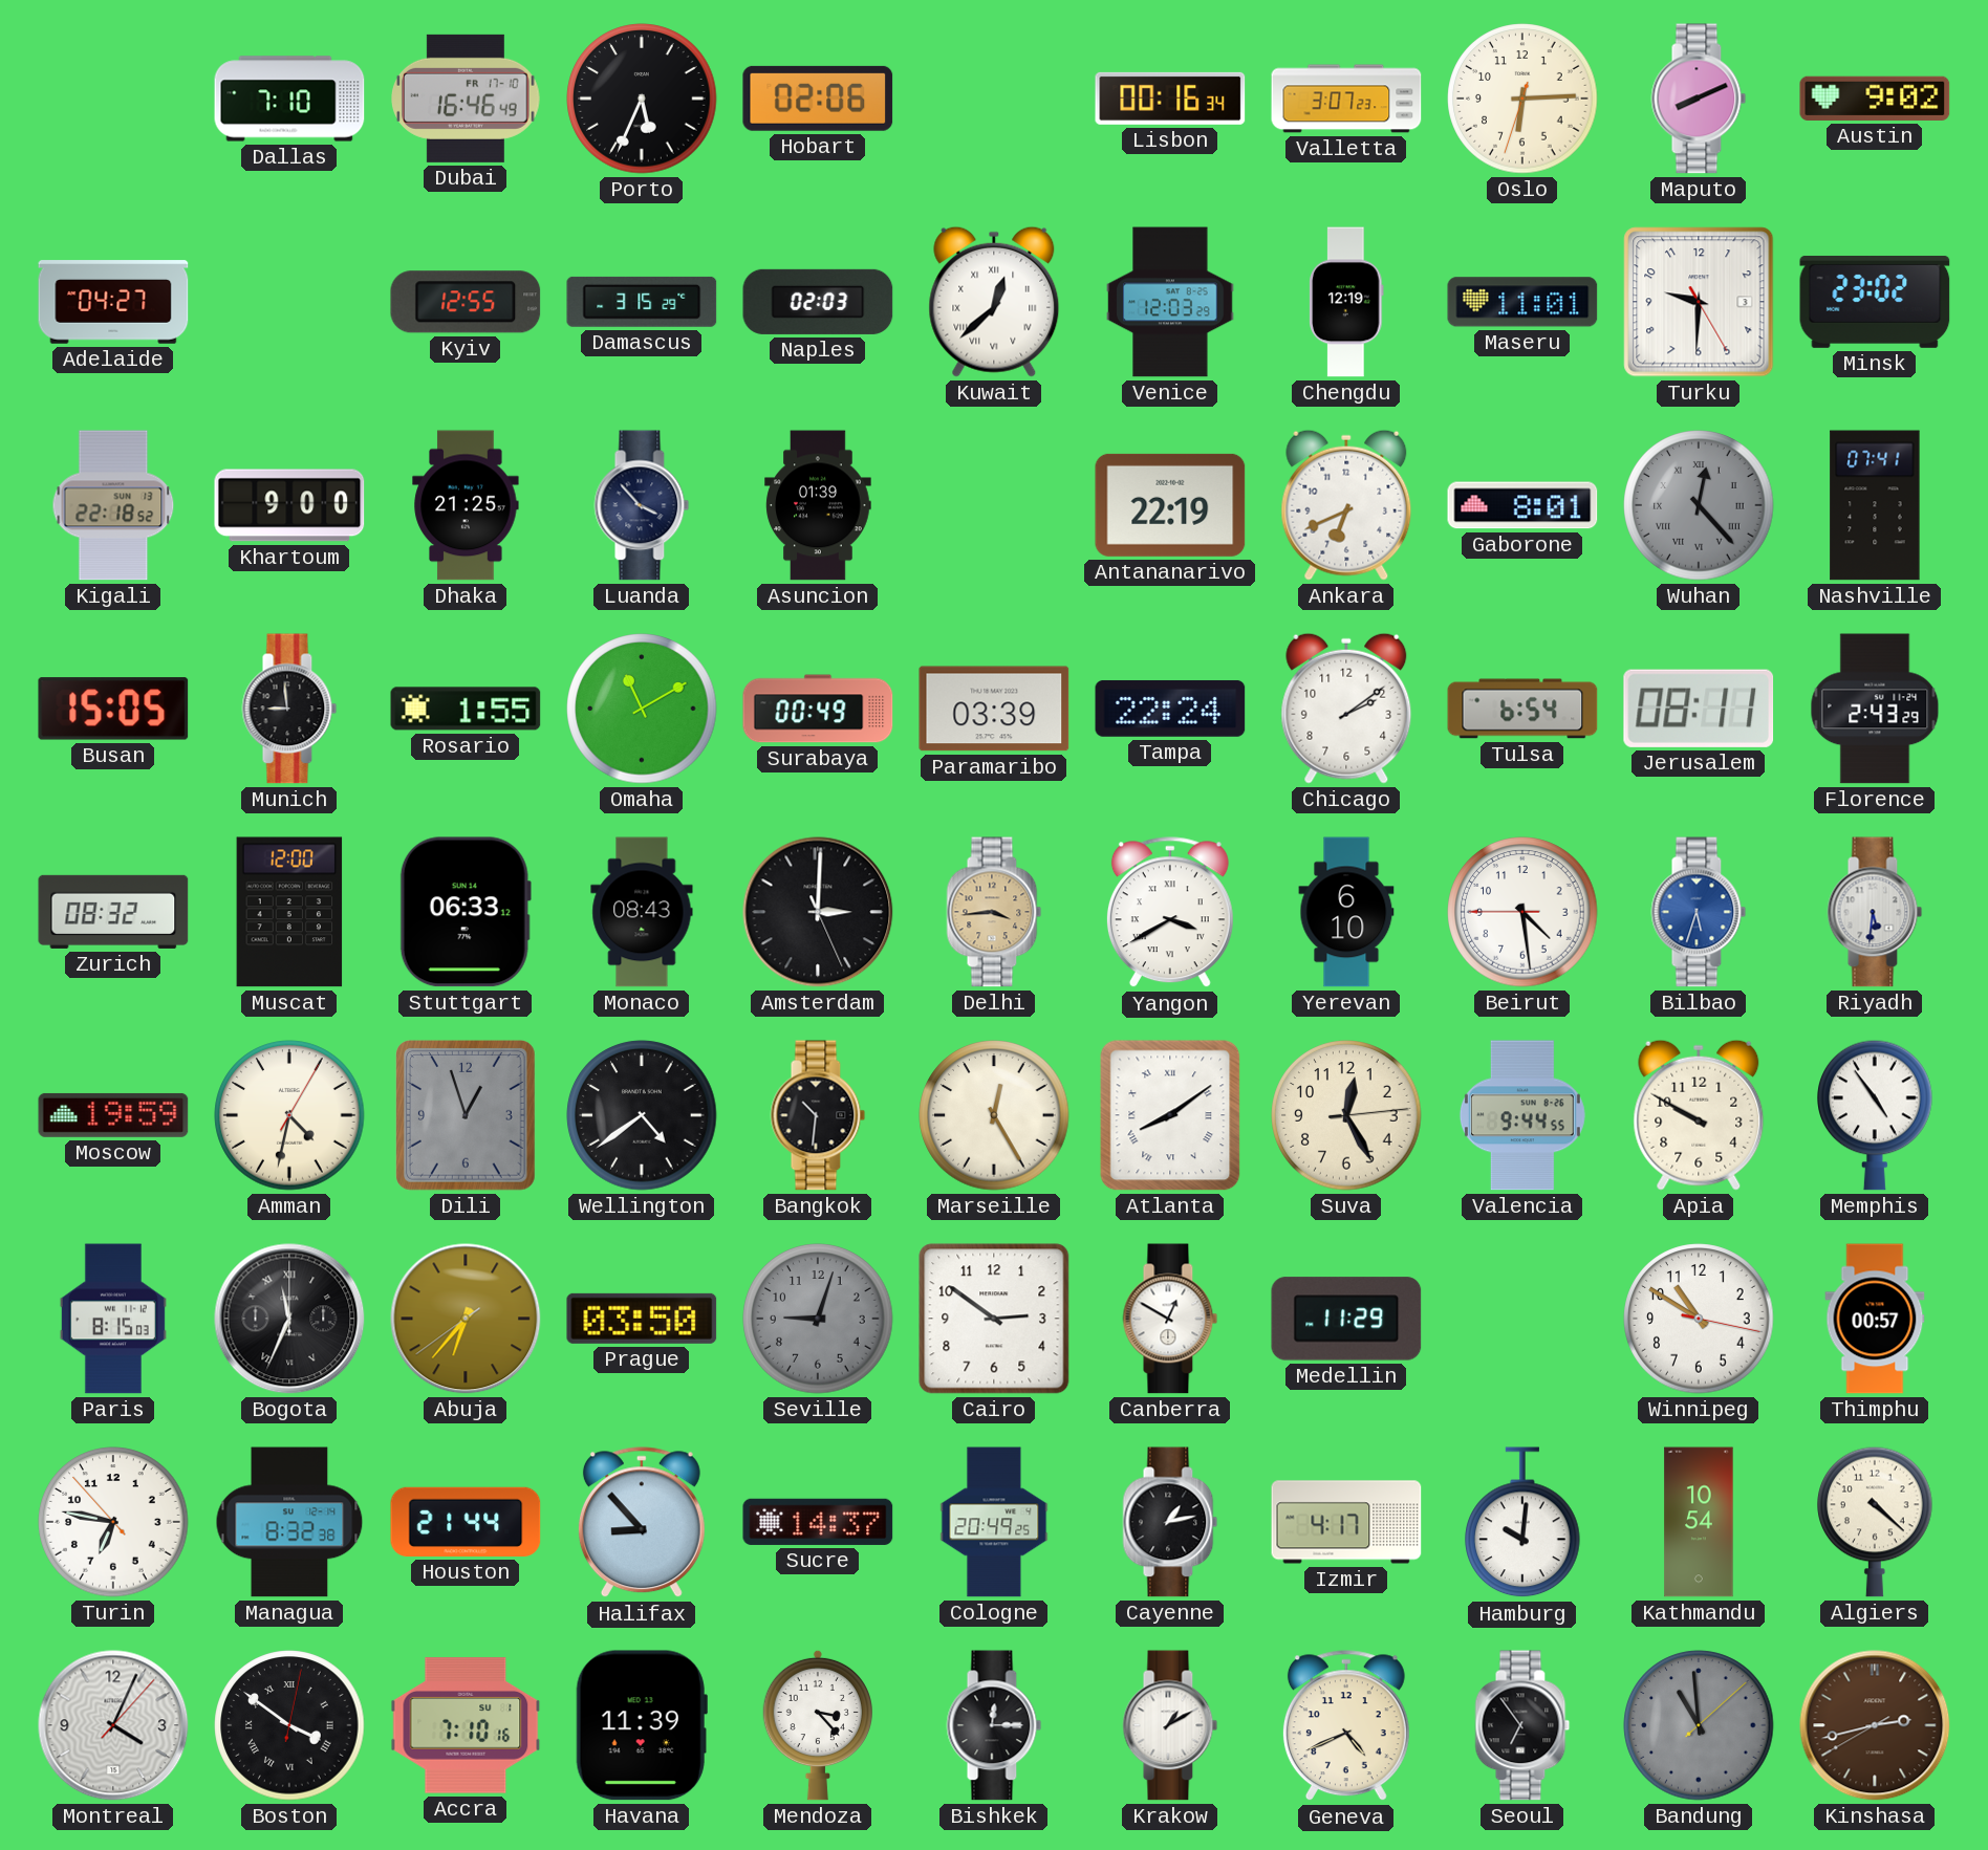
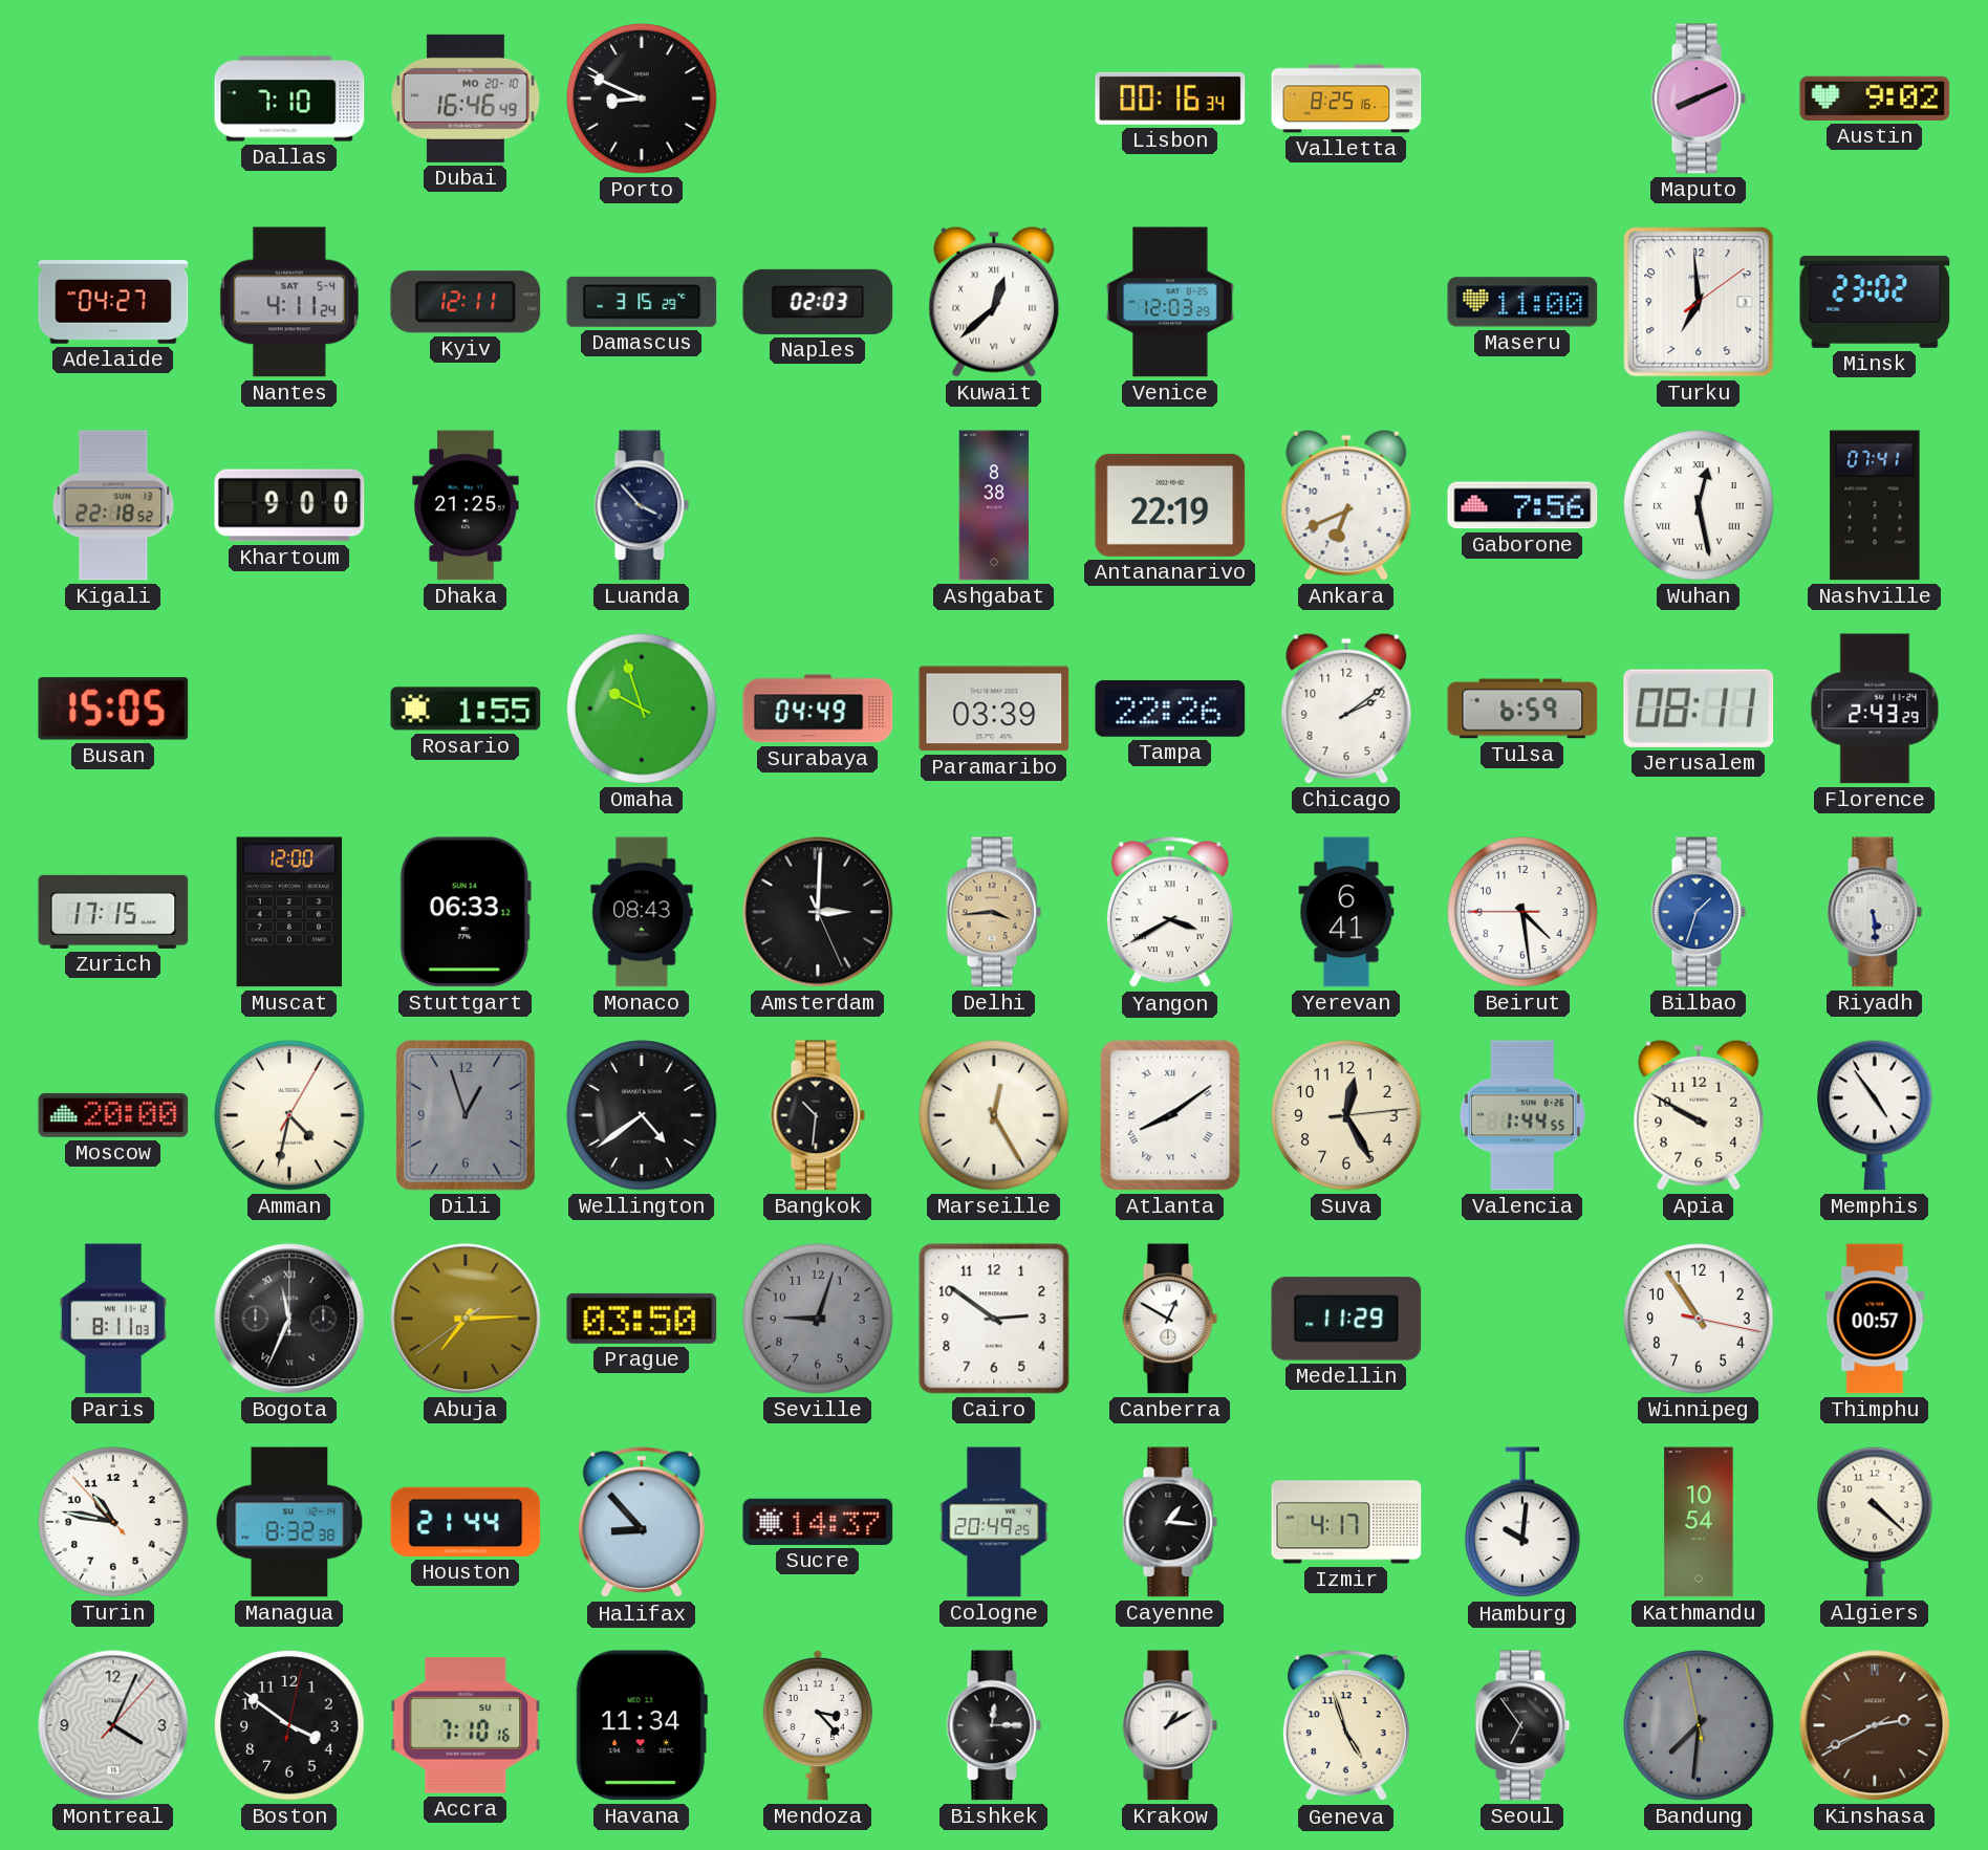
Dubai date: FR 17-10 -> MO 20-10 (467, 99)
Porto: 5:34 -> 8:49 (642, 99)
Hobart: 02:06 -> none (818, 99)
Valletta: 3:07 -> 8:25 (1346, 99)
Oslo: 6:14 -> none (1522, 99)
Nantes: none -> 4:11 (289, 302)
Kyiv: 12:55 -> 12:11 (466, 302)
Chengdu: 12:19 -> none (1346, 302)
Maseru: 11:01 -> 11:00 (1522, 302)
Turku: 9:30 -> 6:59 (1699, 302)
Asuncion: 01:39 -> none (818, 505)
Ashgabat: none -> 8:38 (994, 505)
Gaborone: 8:01 -> 7:56 (1522, 505)
Wuhan: 12:23 -> 12:28 (1699, 505)
Wuhan dial: grey -> white (1699, 505)
Munich: 8:59 -> none (289, 709)
Omaha: 11:10 -> 9:57 (642, 709)
Surabaya: 00:49 -> 04:49 (818, 709)
Tampa: 22:24 -> 22:26 (1170, 709)
Tulsa: 6:54 -> 6:59 (1522, 709)
Zurich: 08:32 -> 17:15 (113, 912)
Yerevan: 6:10 -> 6:41 (1346, 912)
Bilbao: 5:33 -> 1:33 (1699, 912)
Riyadh: 5:31 -> 5:29 (1875, 912)
Moscow: 19:59 -> 20:00 (113, 1115)
Valencia: 9:44 -> 1:44 (1522, 1115)
Paris: 8:15 -> 8:11 (113, 1319)
Abuja: 6:36 -> 7:14 (466, 1319)
Winnipeg: 10:50 -> 10:54 (1699, 1319)
Turin: 6:46 -> 10:46 (113, 1522)
Cayenne: 1:13 -> 1:16 (1170, 1522)
Boston numerals: Roman -> Arabic (289, 1725)
Havana: 11:39 -> 11:34 (642, 1725)
Geneva: 4:41 -> 4:57 (1346, 1726)
Bandung: 10:59 -> 7:30 (1699, 1725)
Kinshasa: 2:42 -> 2:40 (1875, 1725)
